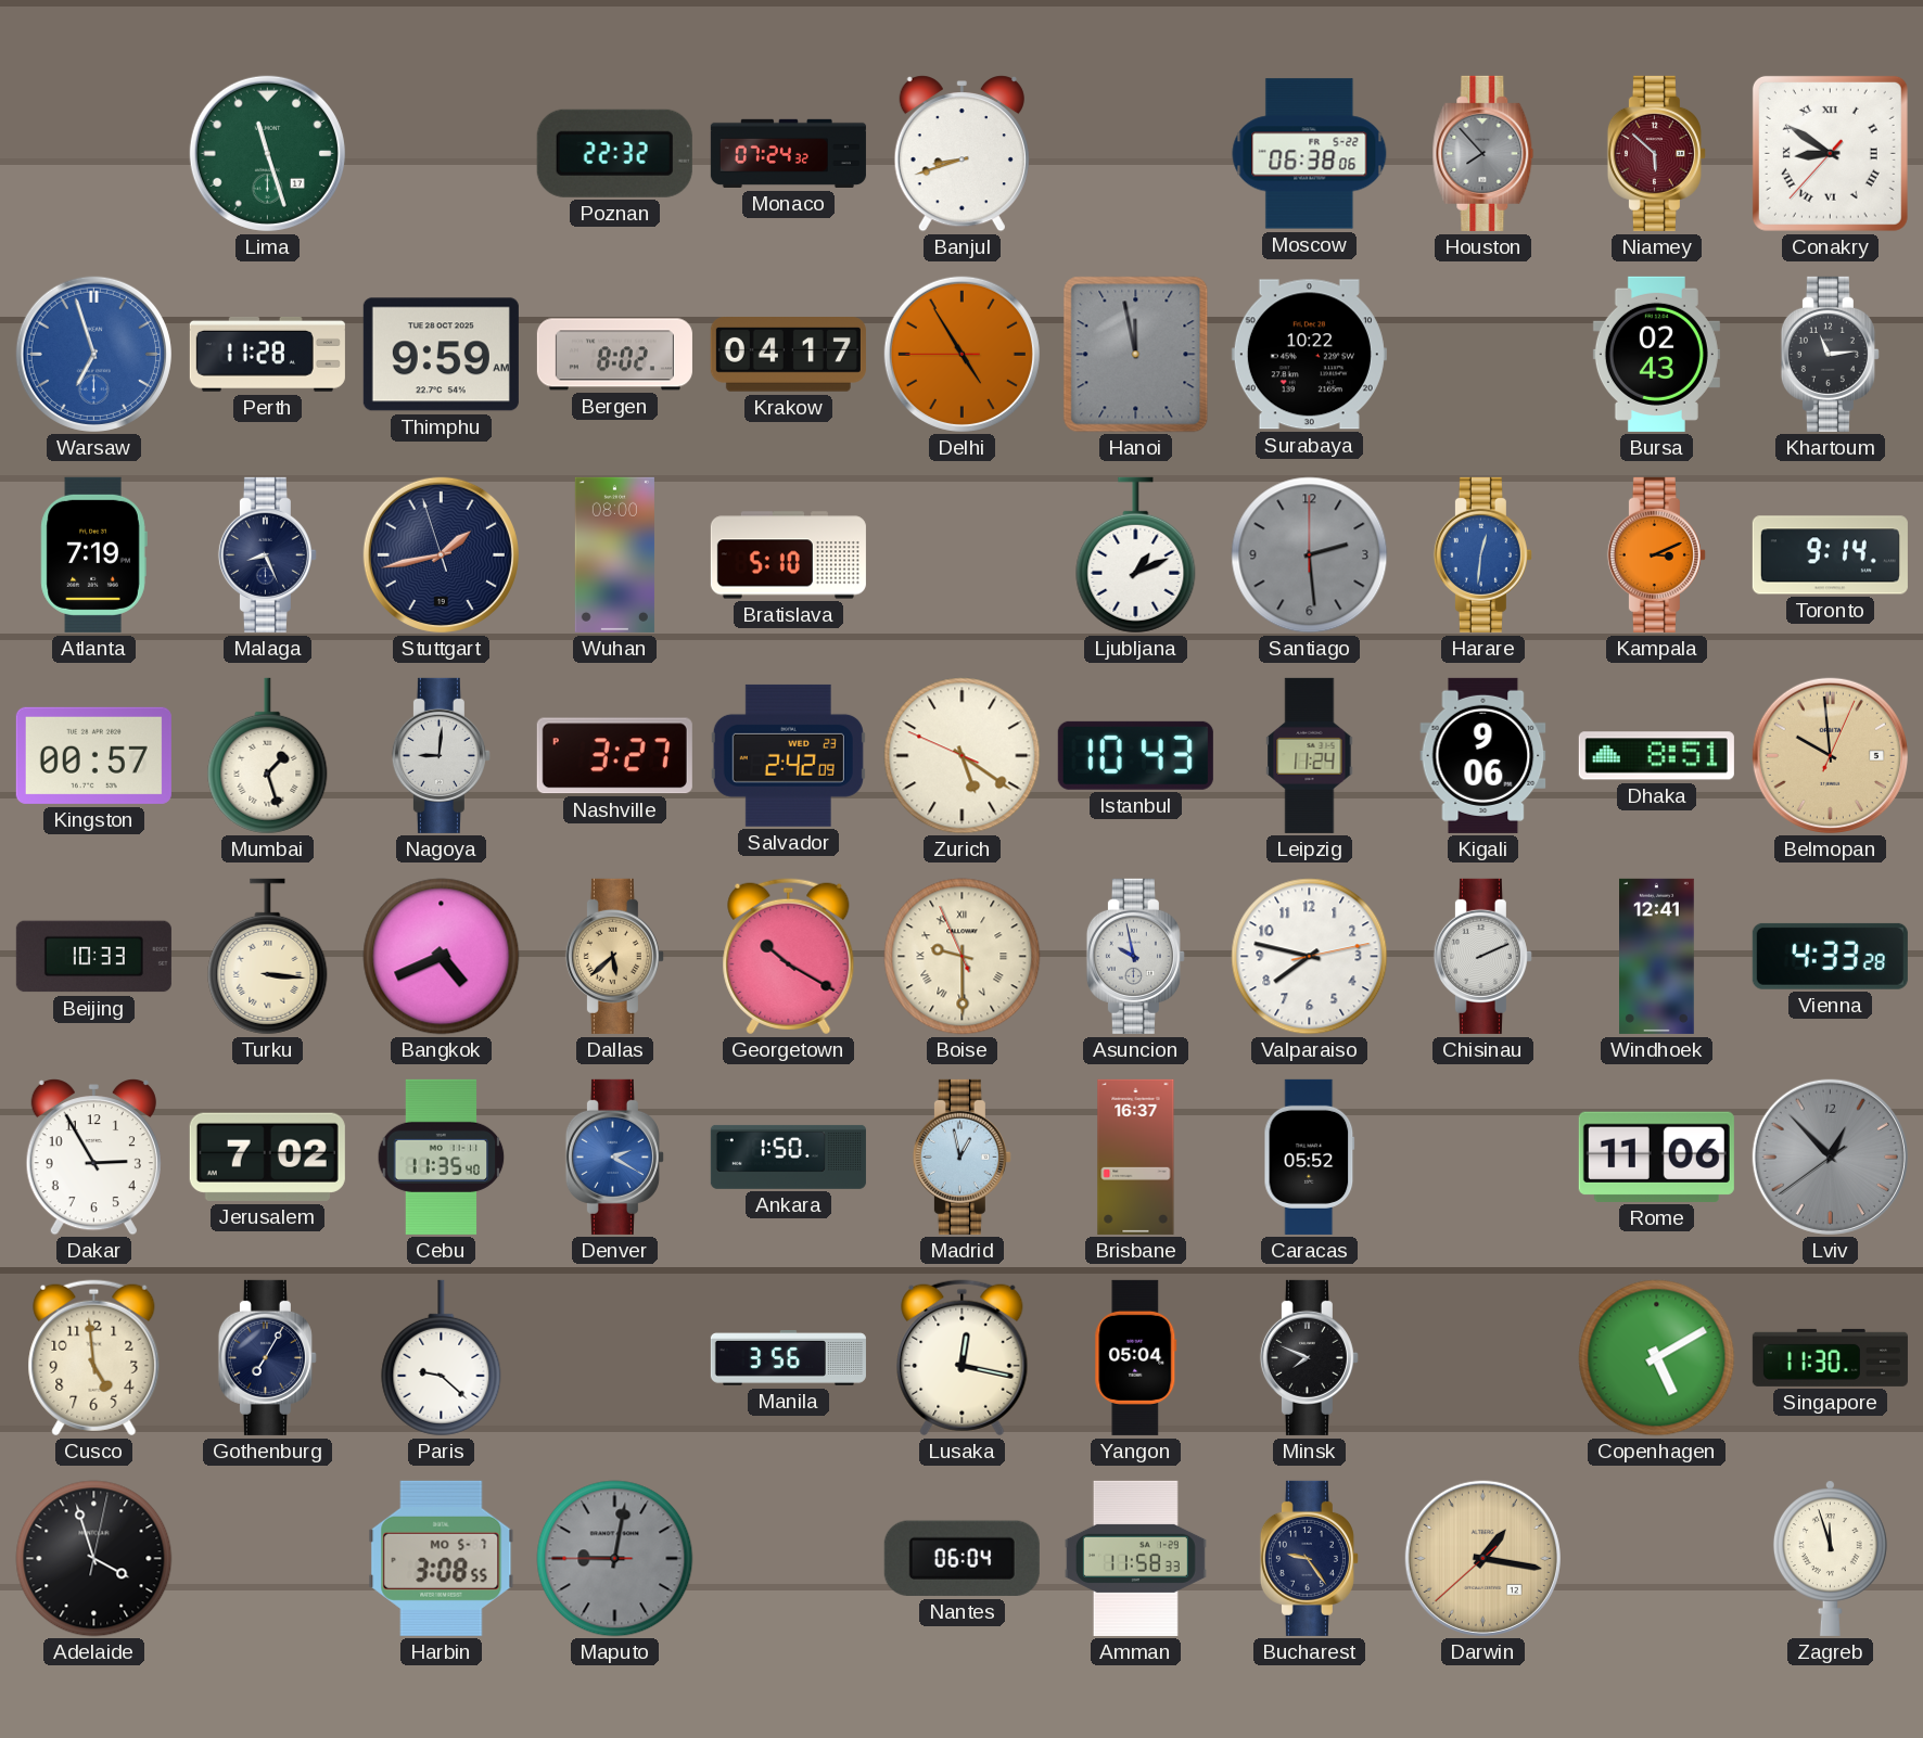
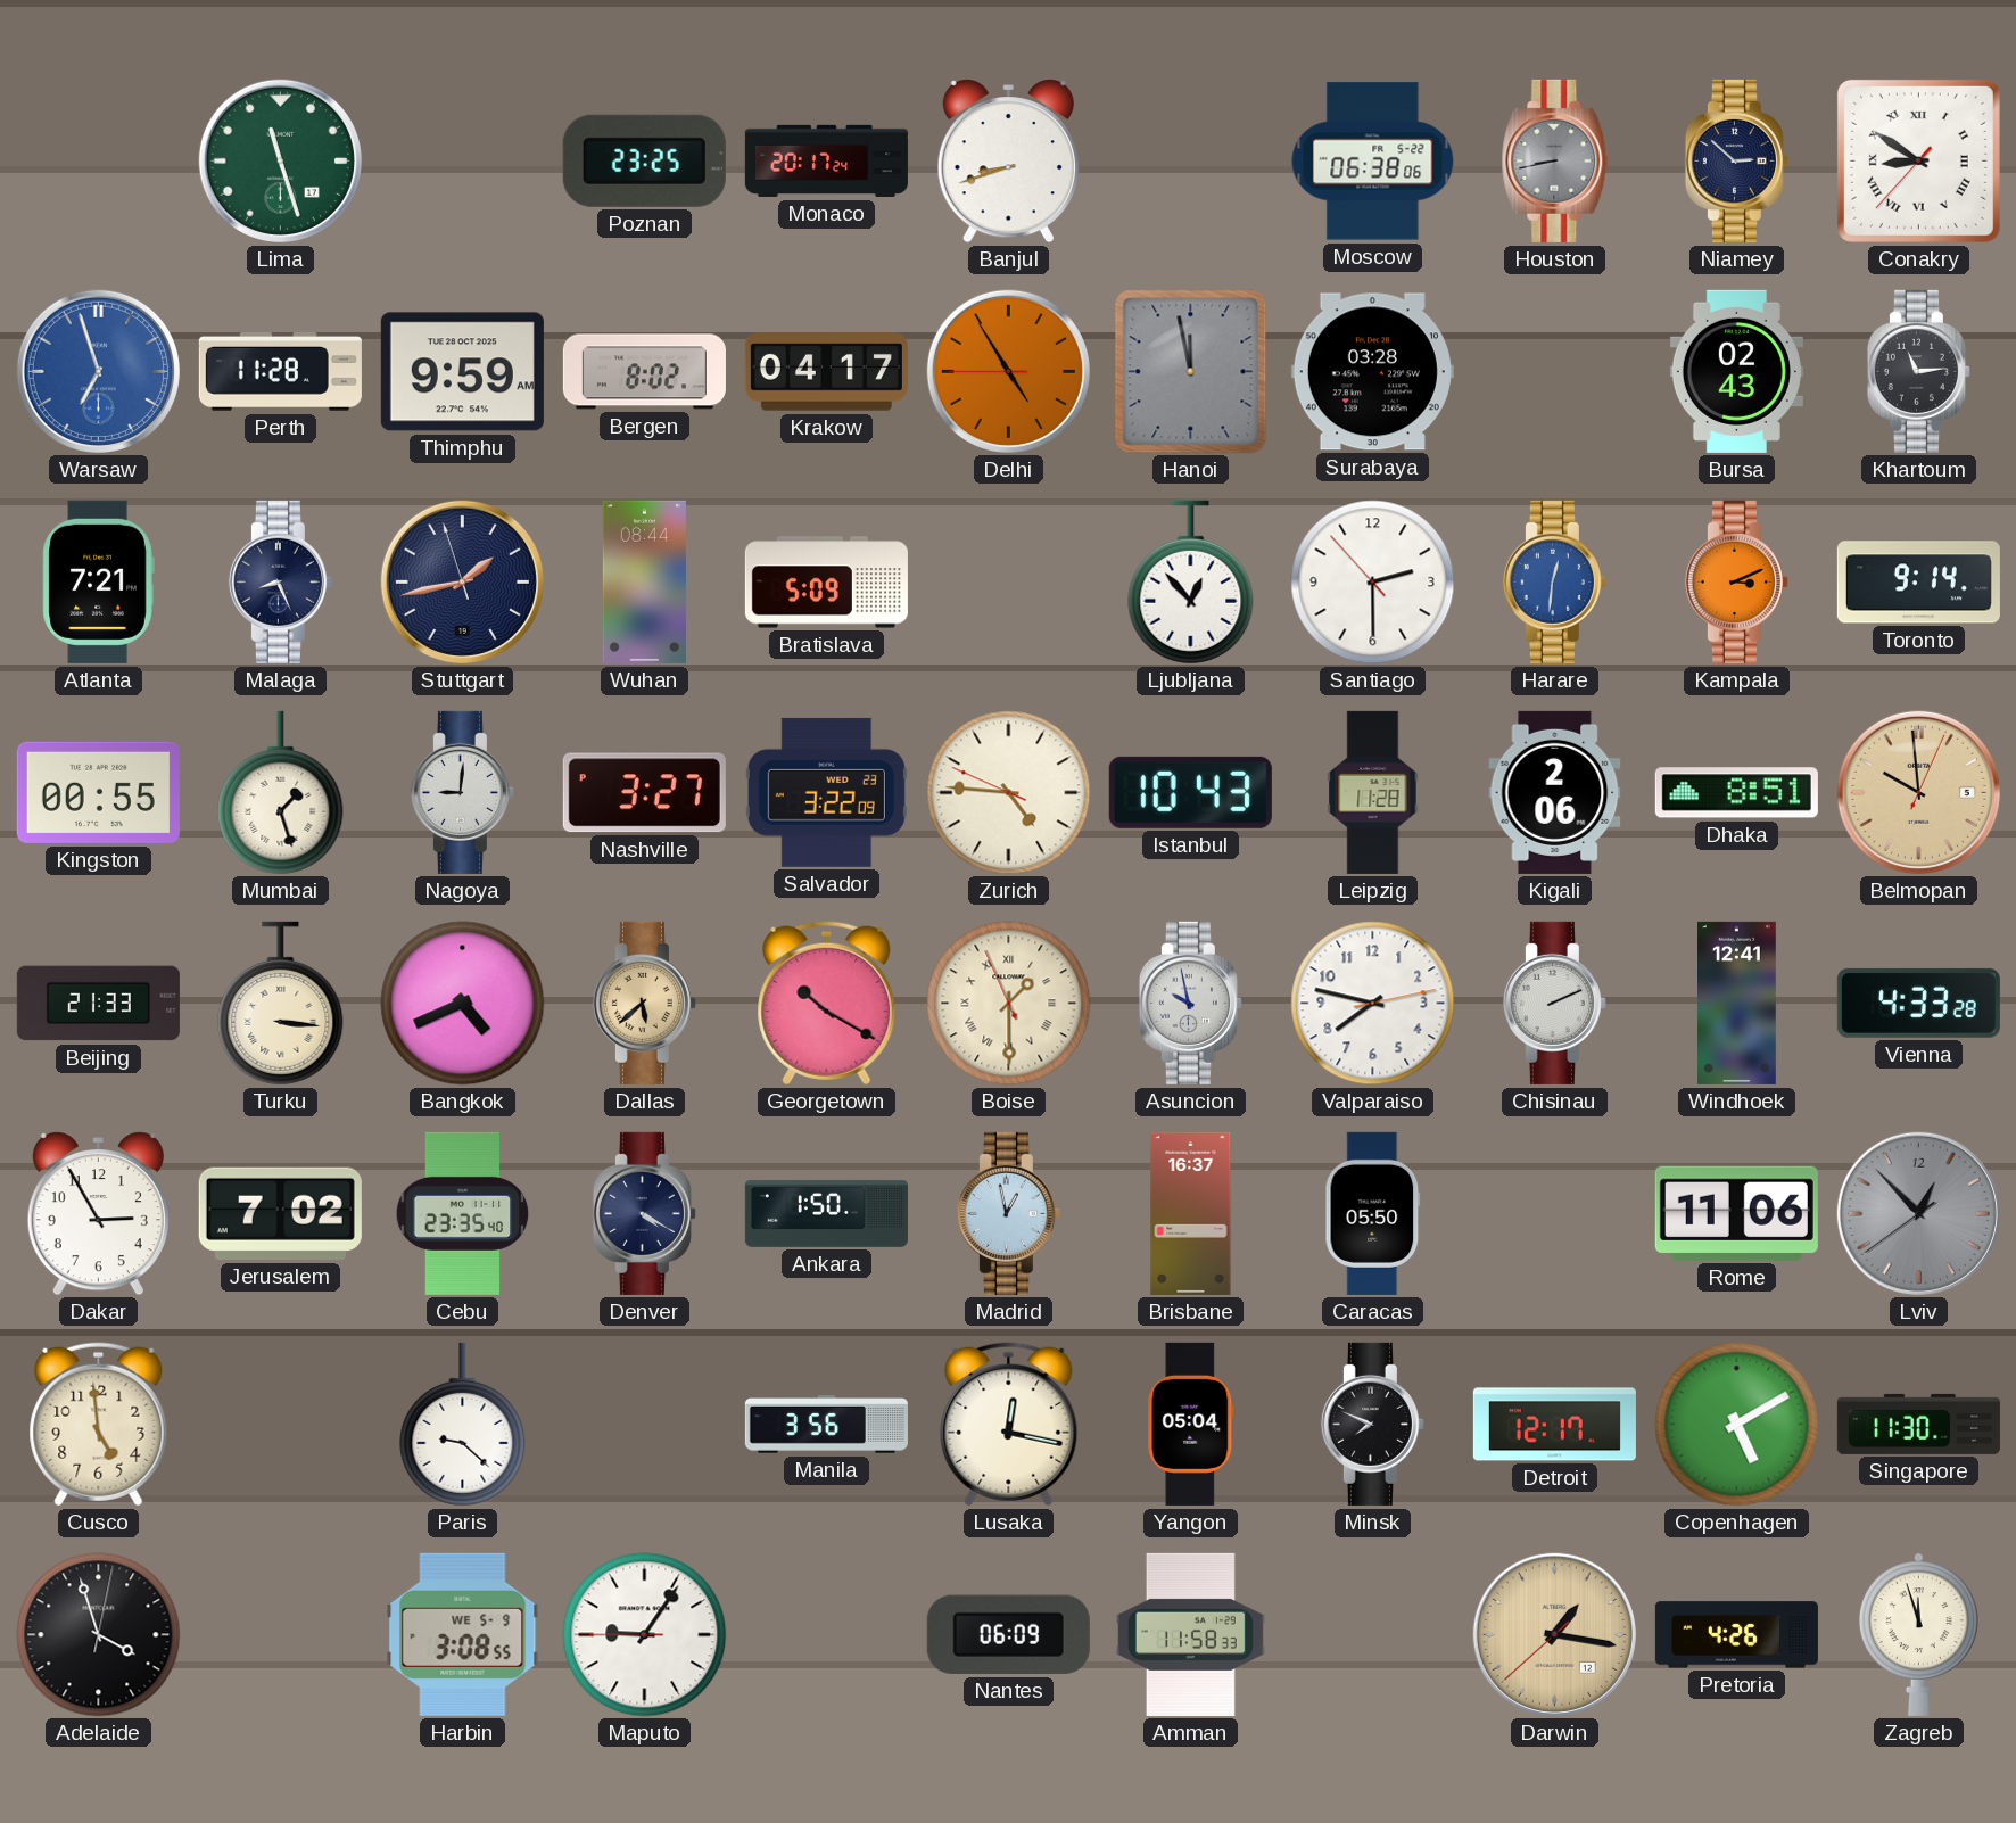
Poznan: 22:32 -> 23:25 (644, 160)
Monaco: 07:24 -> 20:17 (826, 160)
Houston: 7:53 -> 8:43 (1555, 160)
Niamey: 5:52 -> 2:52 (1736, 160)
Niamey dial: burgundy -> navy (1736, 160)
Surabaya: 10:22 -> 03:28 (1372, 372)
Atlanta: 7:19 -> 7:21 (98, 581)
Wuhan: 08:00 -> 08:44 (644, 581)
Bratislava: 5:10 -> 5:09 (826, 583)
Ljubljana: 1:11 -> 12:53 (1191, 583)
Santiago: 2:29:00 -> 2:29:53 (1373, 583)
Santiago dial: grey -> white (1373, 583)
Kingston: 00:57 -> 00:55 (98, 792)
Salvador: 2:42 -> 3:22 (826, 792)
Zurich: 5:20 -> 4:45 (1009, 793)
Leipzig: 11:24 -> 11:28 (1373, 792)
Kigali: 9:06 -> 2:06 (1555, 792)
Beijing: 10:33 -> 21:33 (98, 1004)
Boise: 9:29 -> 1:29 (1009, 1004)
Cebu: 11:35 -> 23:35 (463, 1213)
Denver: 2:20 -> 4:20 (644, 1213)
Denver dial: blue -> navy (644, 1213)
Caracas: 05:52 -> 05:50 (1373, 1213)
Gothenburg: 7:05 -> none (267, 1357)
Detroit: none -> 12:17 (1554, 1425)
Harbin date: MO 5-7 -> WE 5-9 (463, 1634)
Maputo: 9:01 -> 9:05 (645, 1635)
Maputo dial: grey -> white (645, 1635)
Nantes: 06:04 -> 06:09 (1008, 1634)
Bucharest: 9:24 -> none (1309, 1558)
Pretoria: none -> 4:26 (1736, 1635)
